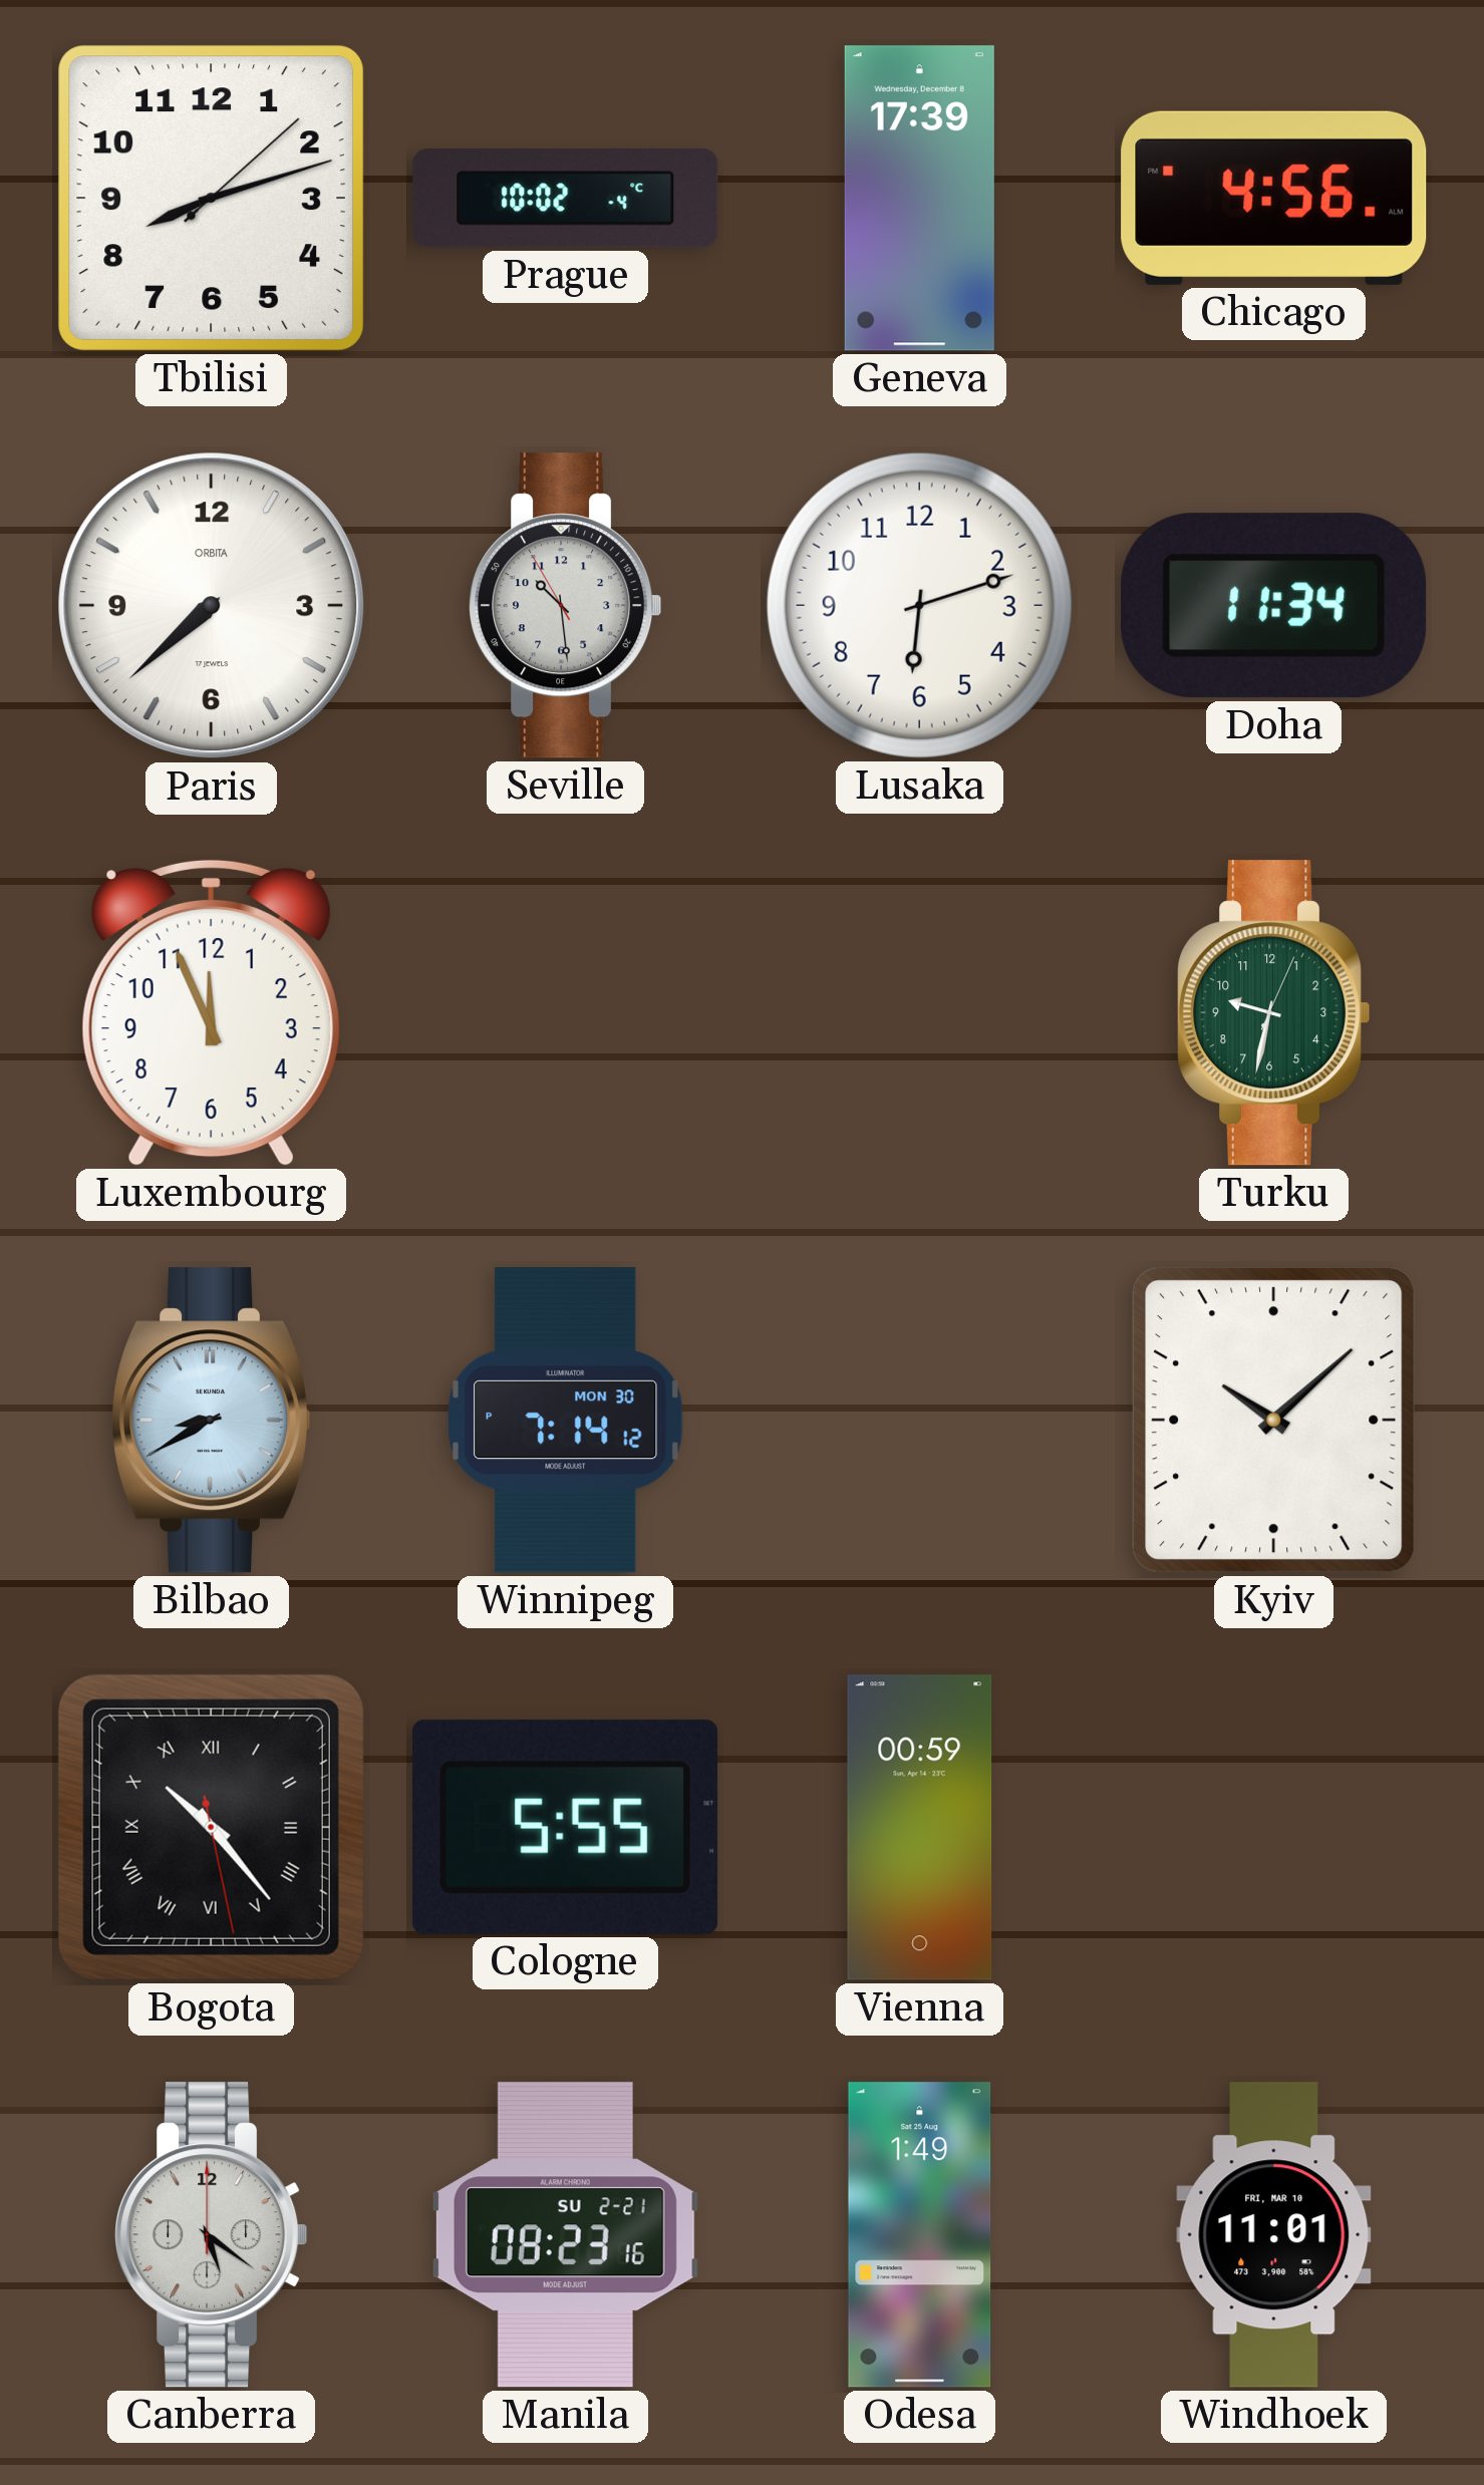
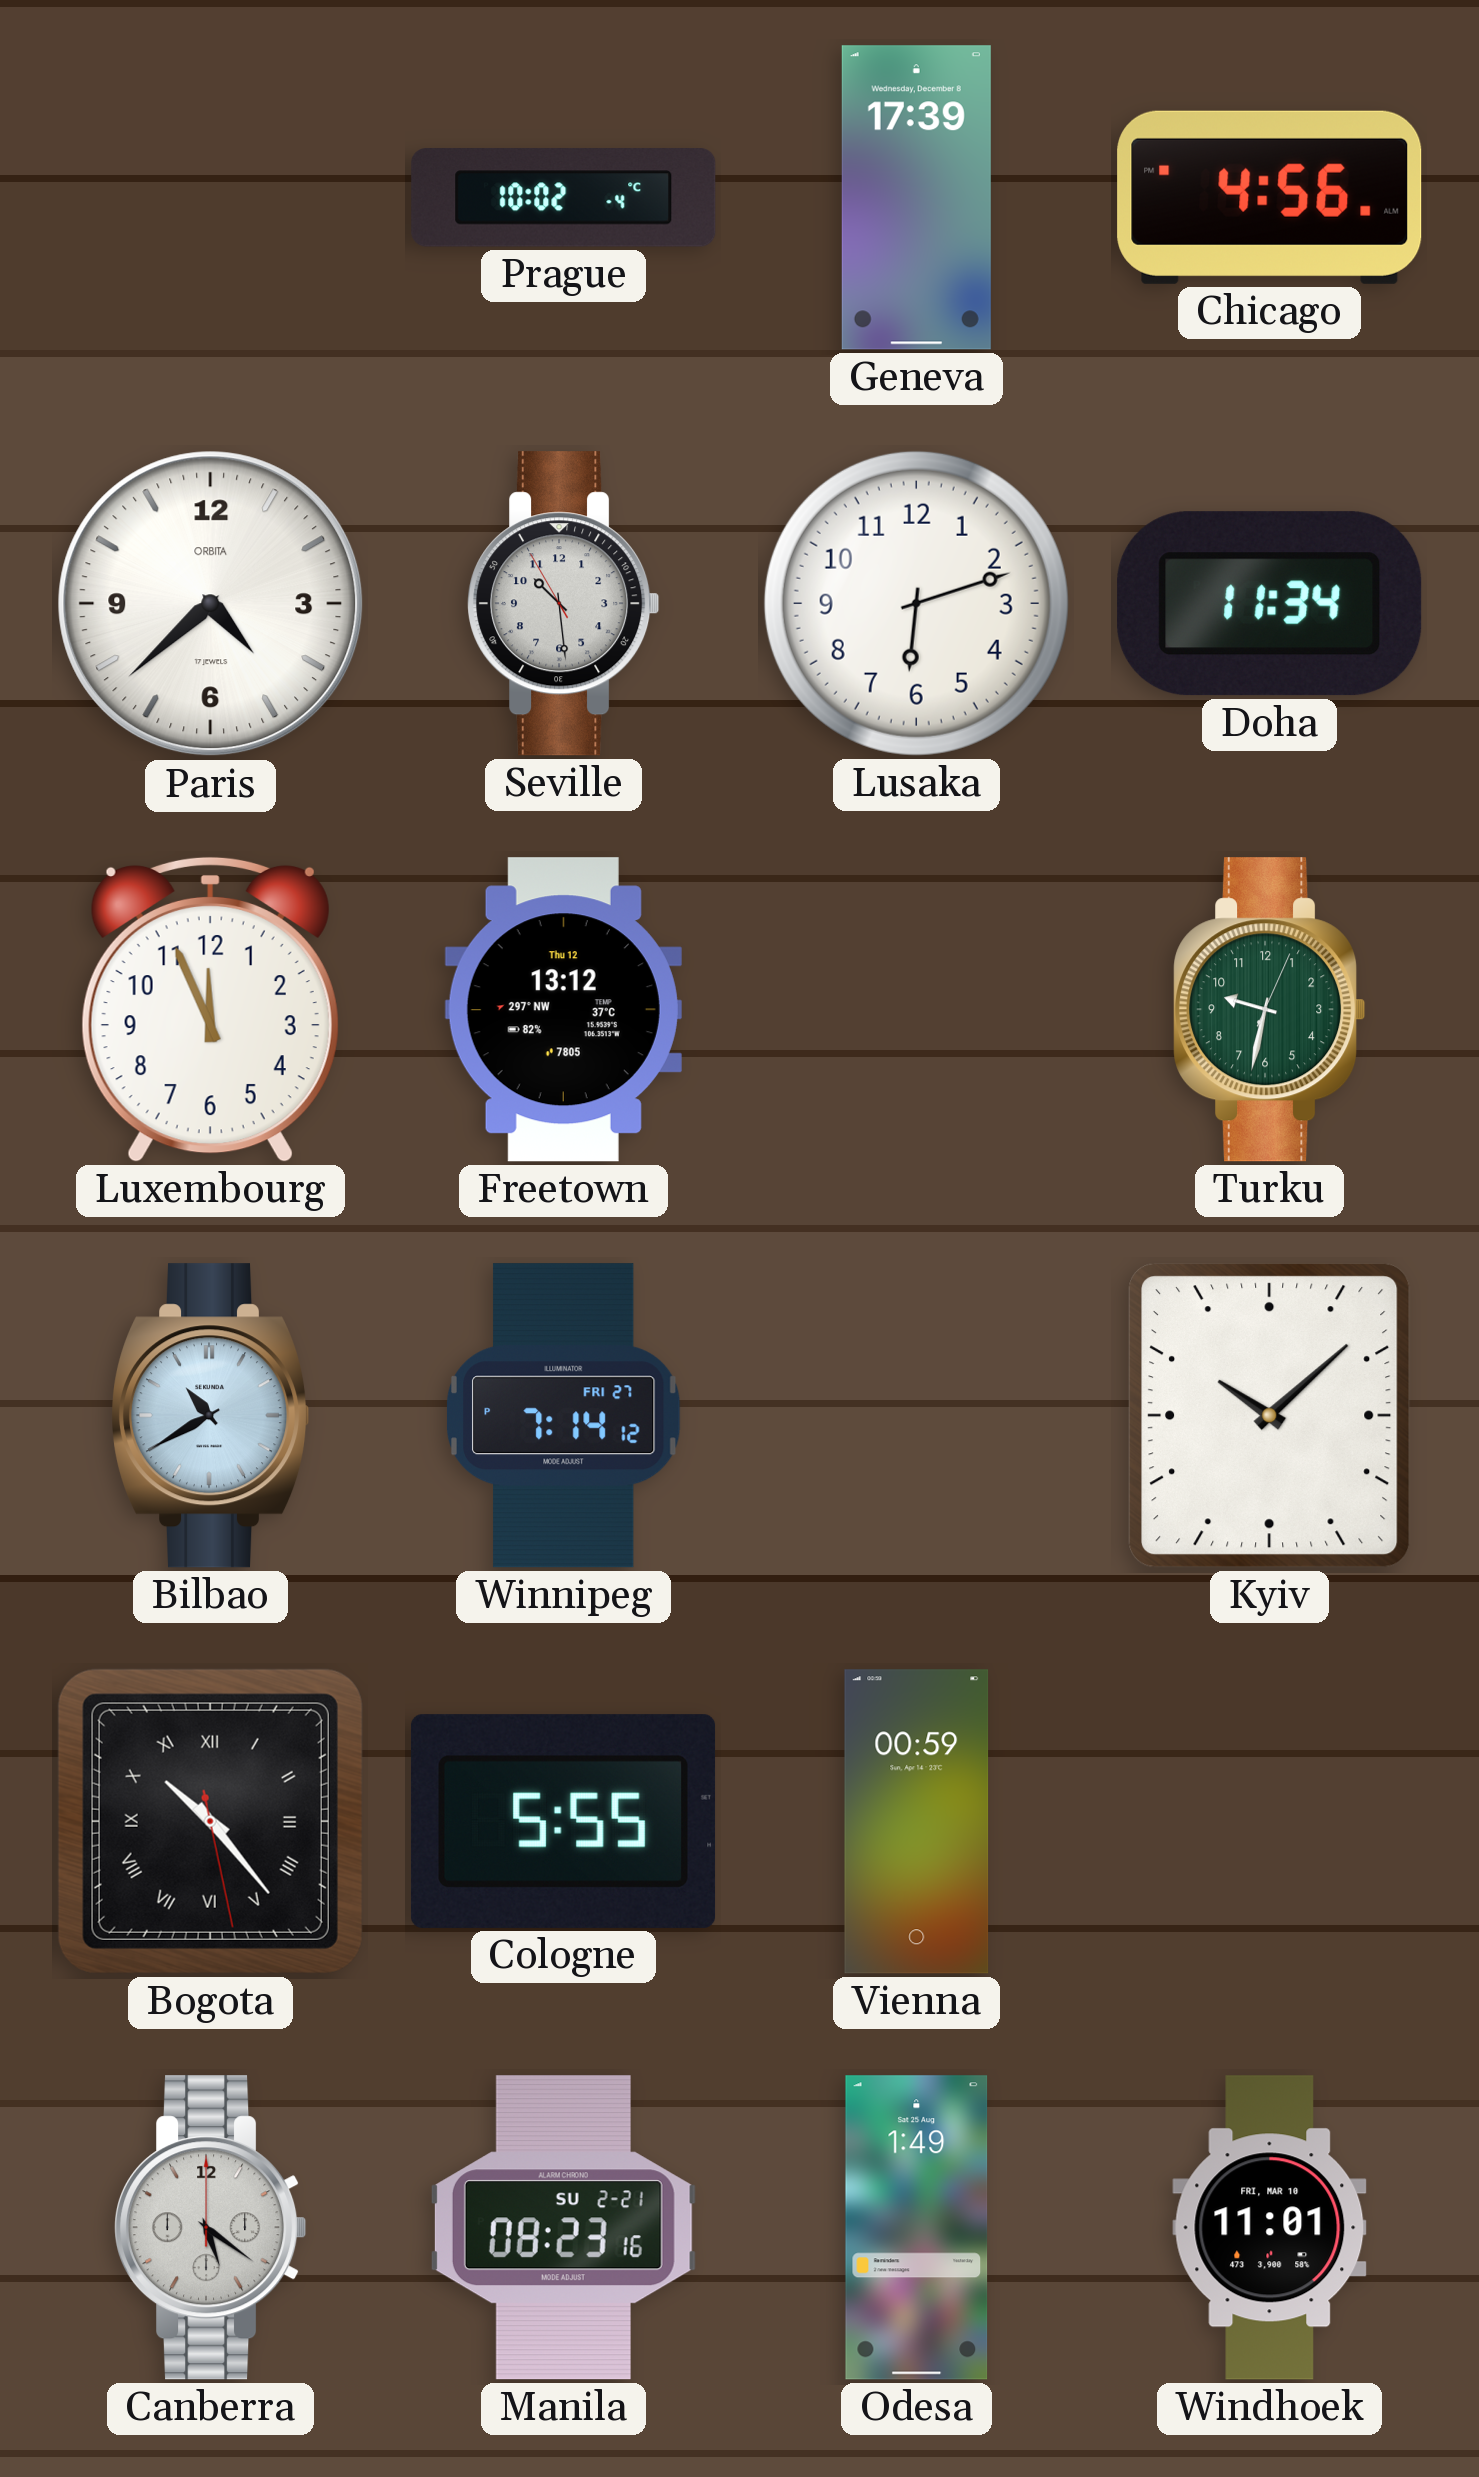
Tbilisi: 8:12 -> none (211, 198)
Paris: 7:38 -> 4:38 (211, 604)
Freetown: none -> 13:12 (563, 1010)
Bilbao: 8:40 -> 10:40 (211, 1416)
Winnipeg date: MON 30 -> FRI 27 (564, 1416)
